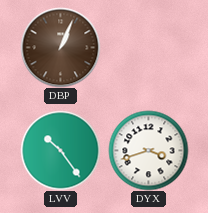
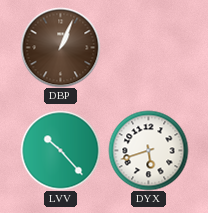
LVV: 10:24 -> 10:23 (60, 150)
DYX: 3:42 -> 5:42 (148, 150)
